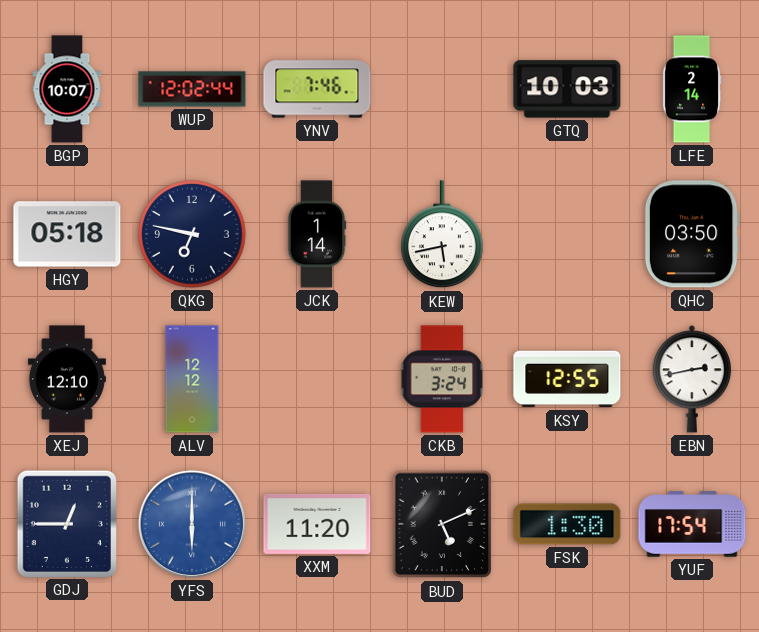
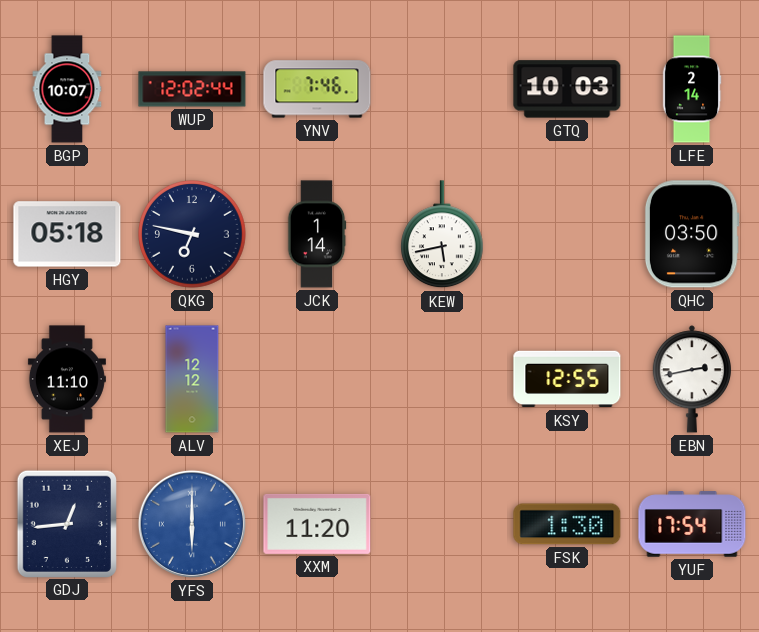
XEJ: 12:10 -> 11:10 (67, 379)
CKB: 3:24 -> none (442, 379)
GDJ: 12:45 -> 12:44 (67, 523)
BUD: 5:11 -> none (441, 524)
